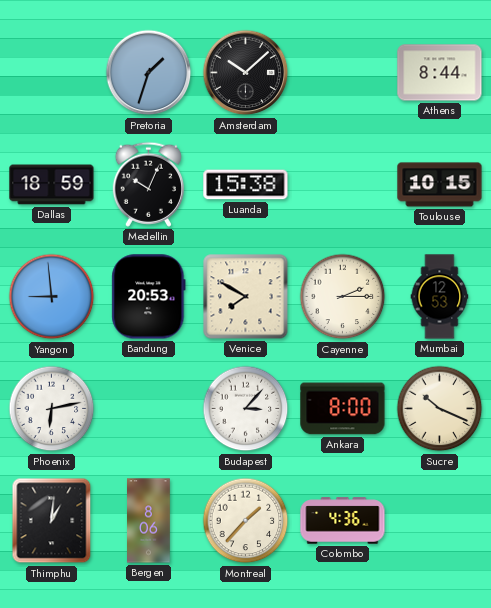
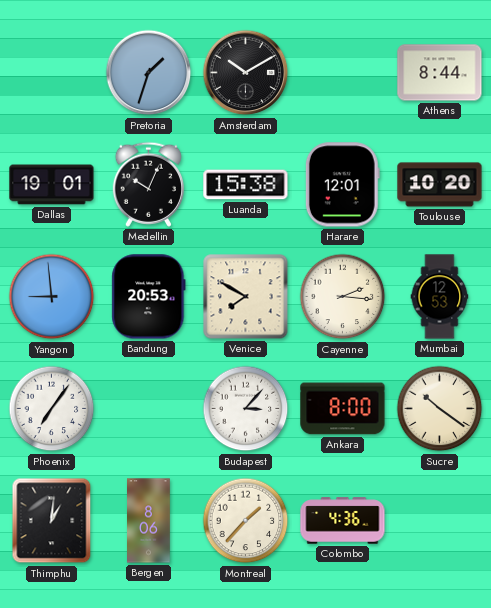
Amsterdam: 10:08 -> 10:10 (246, 73)
Dallas: 18:59 -> 19:01 (52, 185)
Harare: none -> 12:01 (342, 185)
Toulouse: 10:15 -> 10:20 (440, 185)
Cayenne: 2:15 -> 2:16 (343, 297)
Phoenix: 6:13 -> 7:06 (52, 409)
Sucre: 10:19 -> 10:21 (440, 409)
